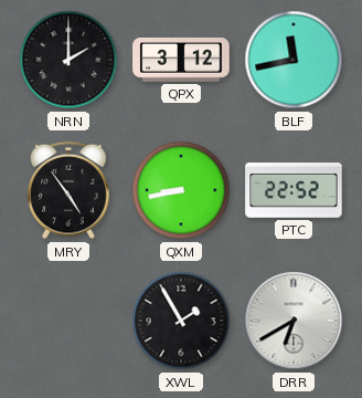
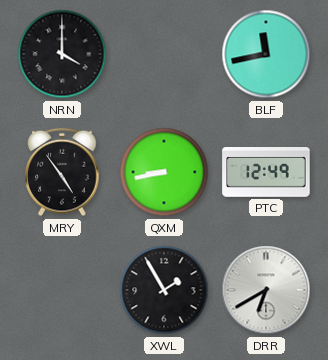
NRN: 2:00 -> 4:00 (62, 54)
QPX: 3:12 -> none (181, 60)
PTC: 22:52 -> 12:49 (266, 172)
